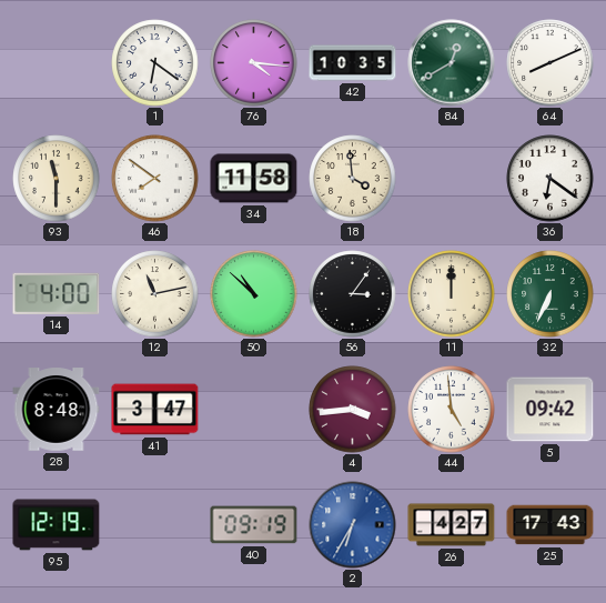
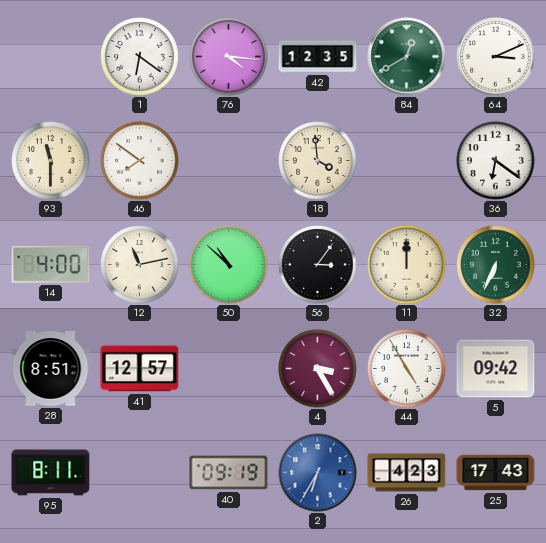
42: 10:35 -> 12:35 (318, 57)
64: 8:11 -> 3:11 (496, 57)
34: 11:58 -> none (254, 179)
28: 8:48 -> 8:51 (51, 369)
41: 3:47 -> 12:57 (140, 369)
4: 3:44 -> 3:25 (318, 369)
44: 4:59 -> 4:55 (407, 369)
95: 12:19 -> 8:11 (51, 473)
26: 4:27 -> 4:23 (407, 473)
